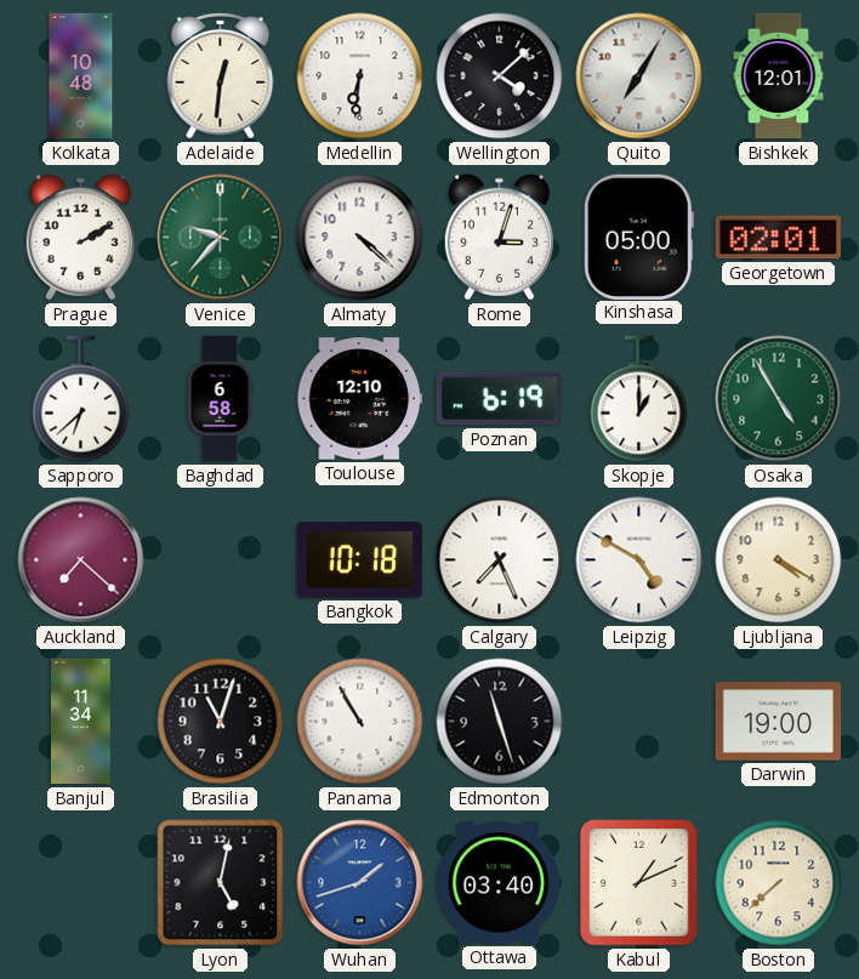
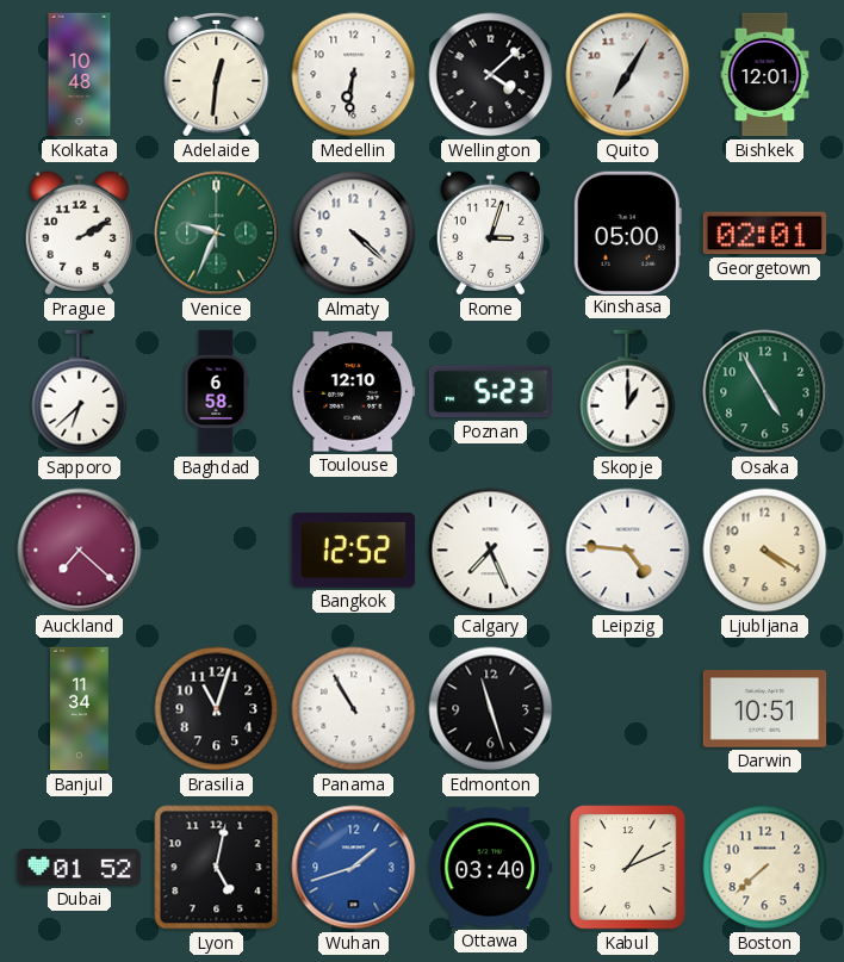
Venice: 9:37 -> 9:34 (217, 234)
Poznan: 6:19 -> 5:23 (491, 392)
Bangkok: 10:18 -> 12:52 (354, 551)
Leipzig: 4:50 -> 4:46 (628, 551)
Darwin: 19:00 -> 10:51 (765, 709)
Dubai: none -> 01:52 (80, 868)
